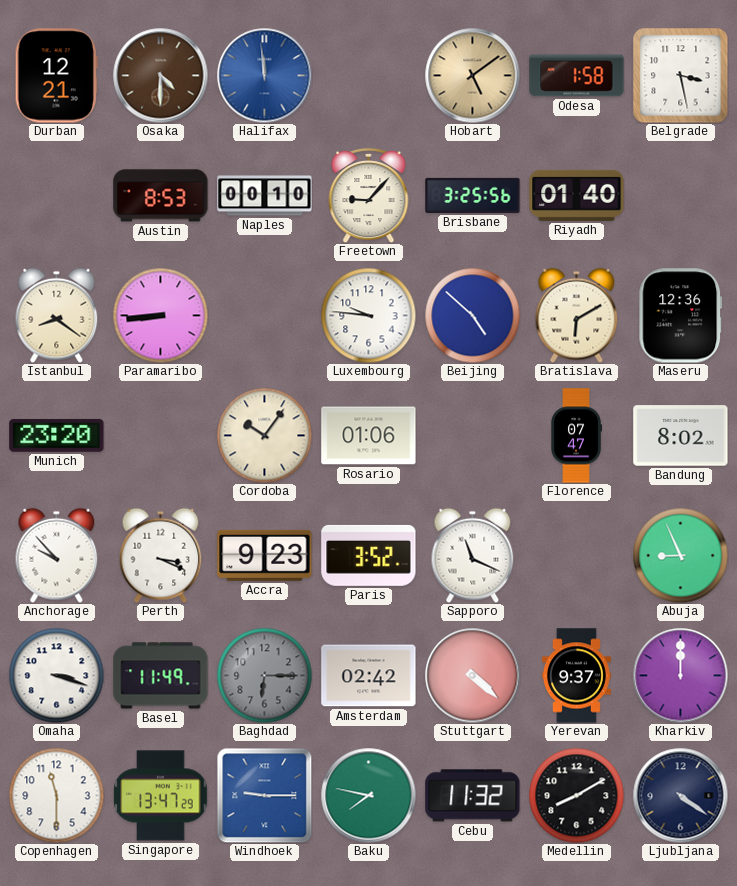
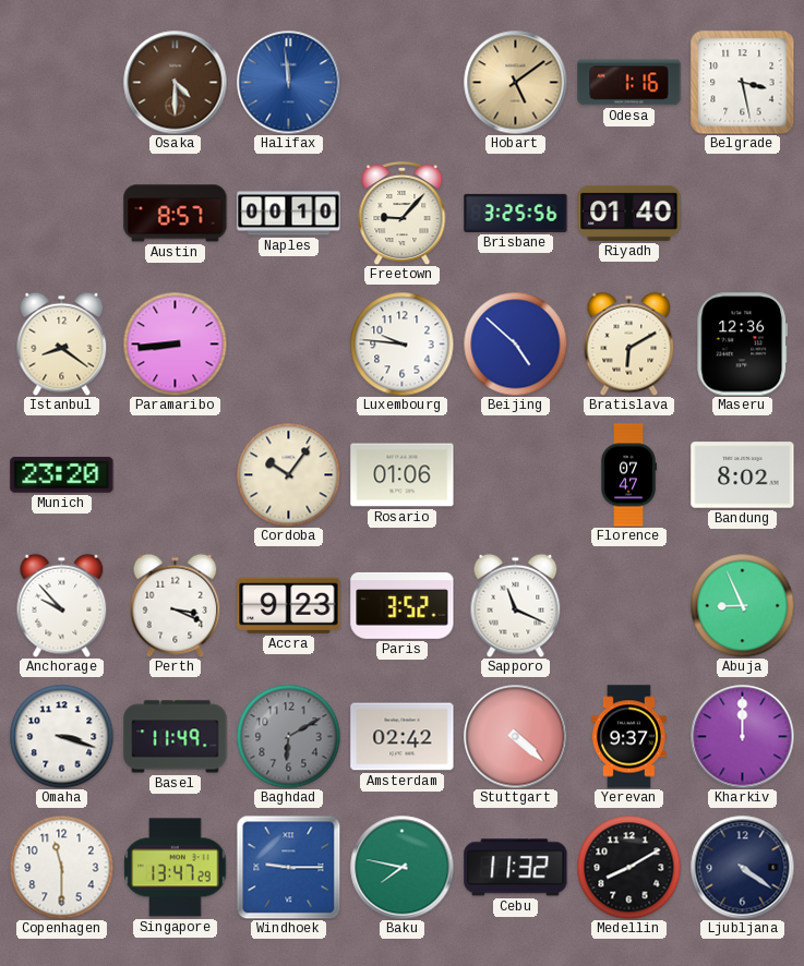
Durban: 12:21 -> none (56, 76)
Odesa: 1:58 -> 1:16 (629, 83)
Austin: 8:53 -> 8:57 (176, 214)
Baghdad: 6:15 -> 6:10 (288, 736)
